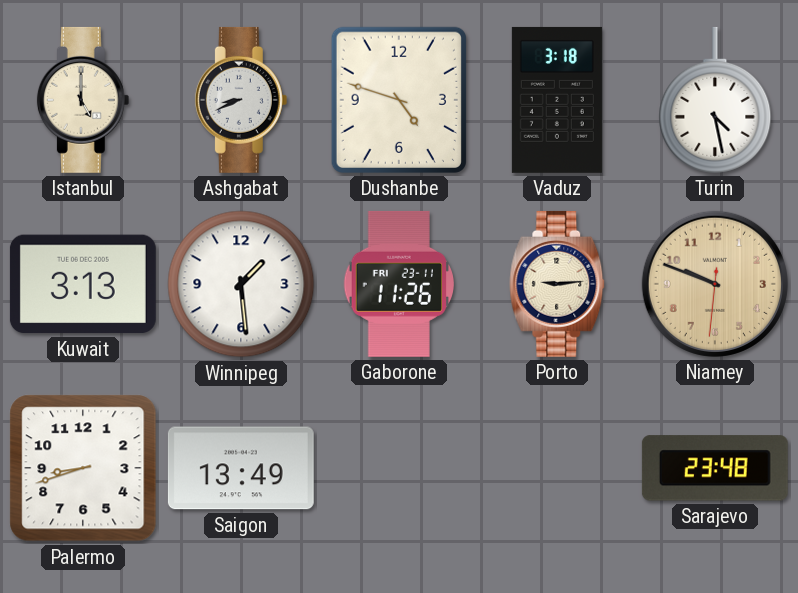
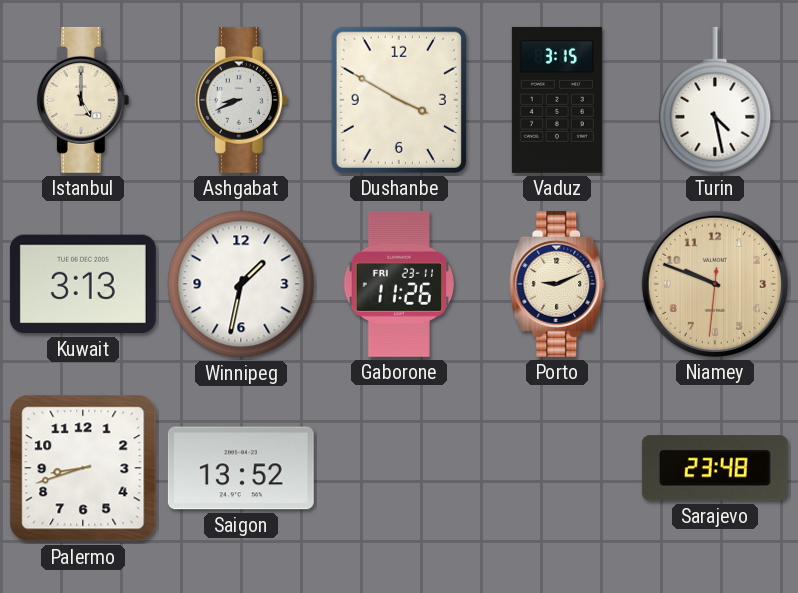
Dushanbe: 4:48 -> 3:50 (399, 100)
Vaduz: 3:18 -> 3:15 (557, 100)
Winnipeg: 1:29 -> 1:32 (241, 284)
Porto: 9:14 -> 9:11 (557, 284)
Saigon: 13:49 -> 13:52 (241, 468)
